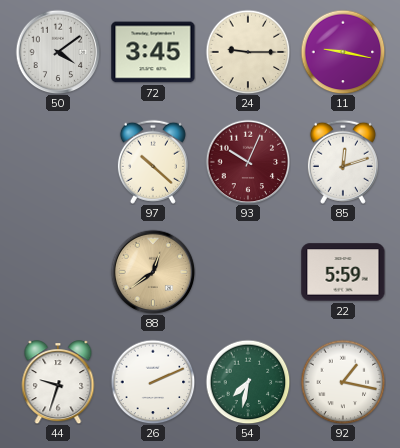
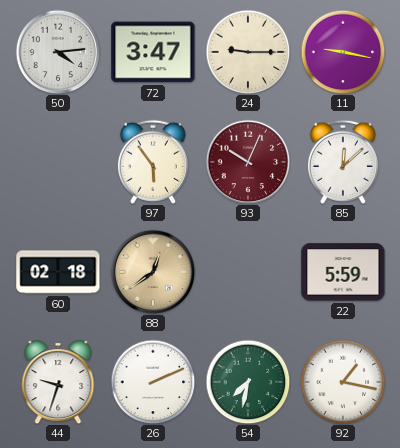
50: 4:09 -> 4:14 (58, 52)
72: 3:45 -> 3:47 (153, 52)
97: 10:22 -> 5:54 (153, 162)
85: 12:12 -> 12:08 (343, 162)
60: none -> 02:18 (58, 272)
